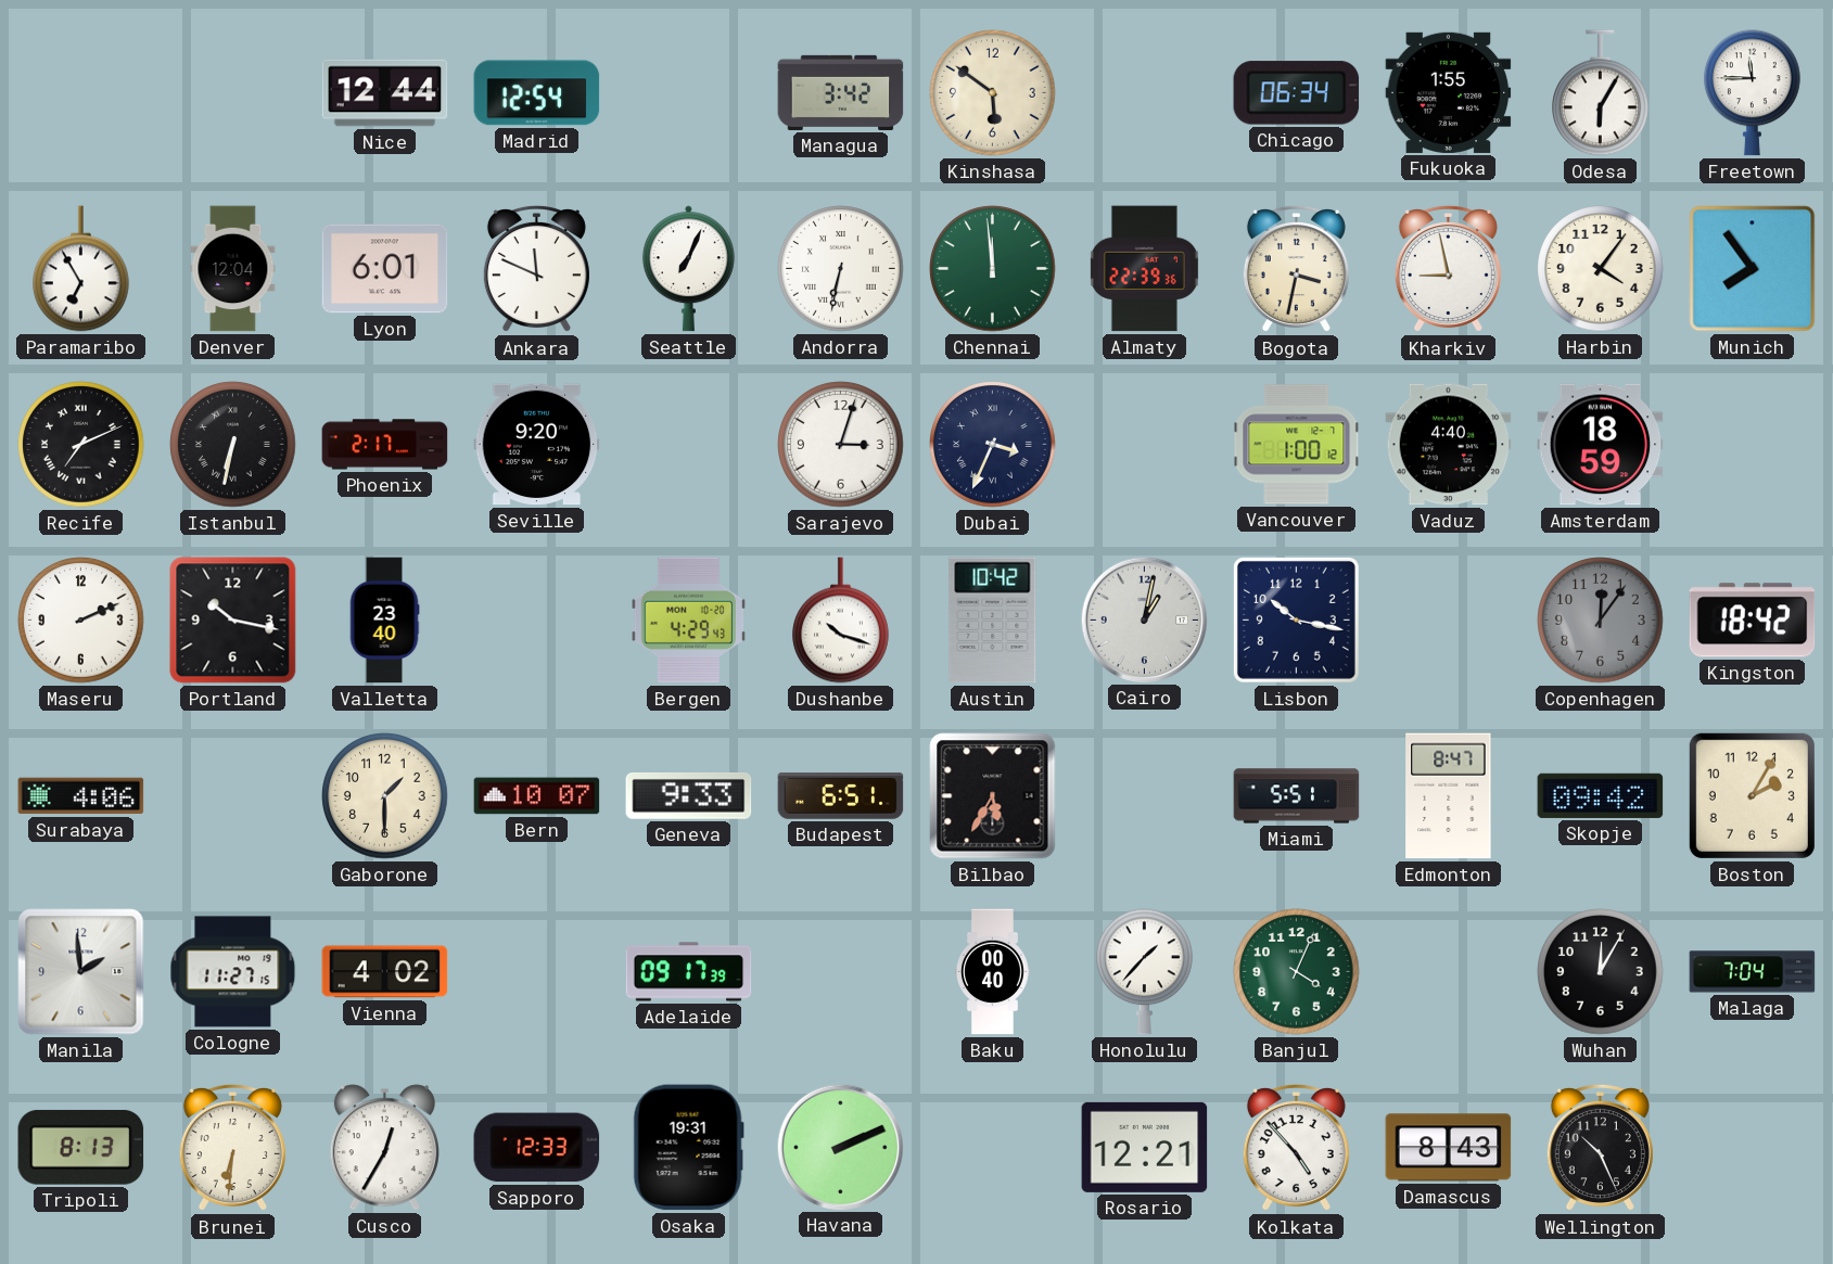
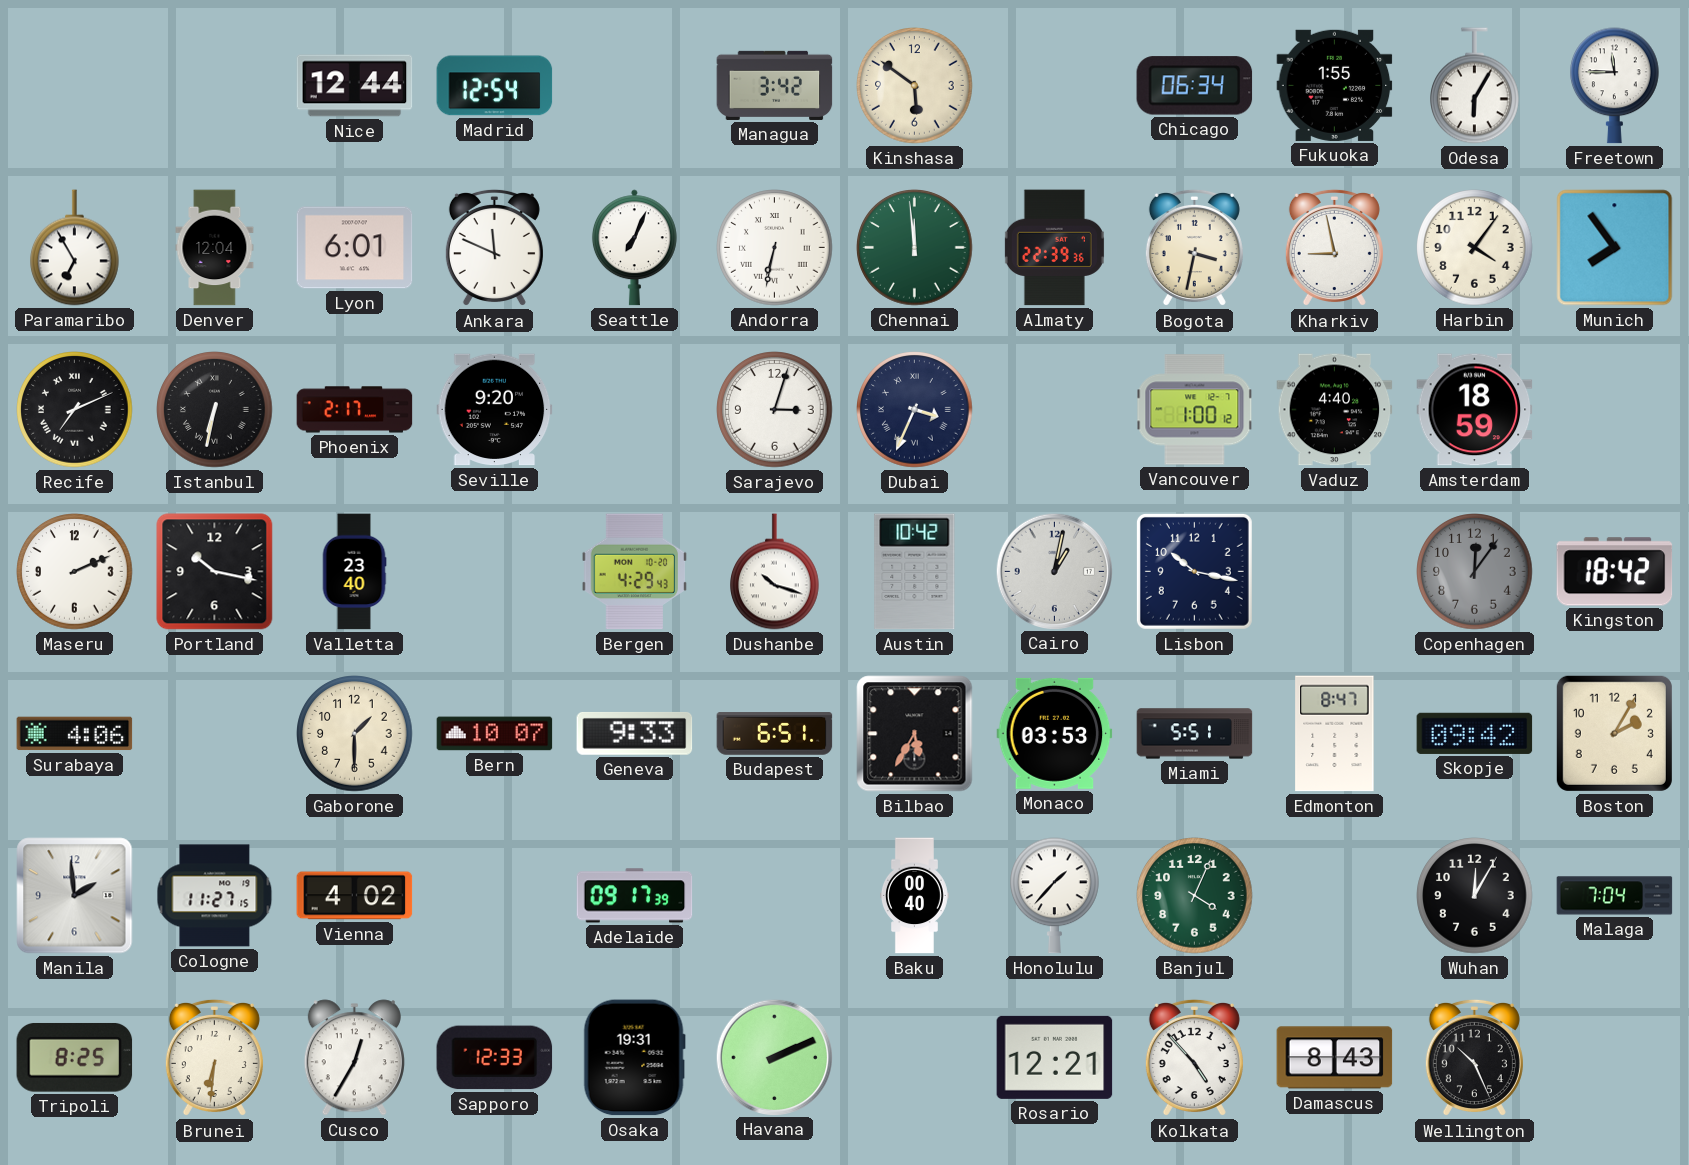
Monaco: none -> 03:53 (1055, 733)
Tripoli: 8:13 -> 8:25 (75, 1057)
